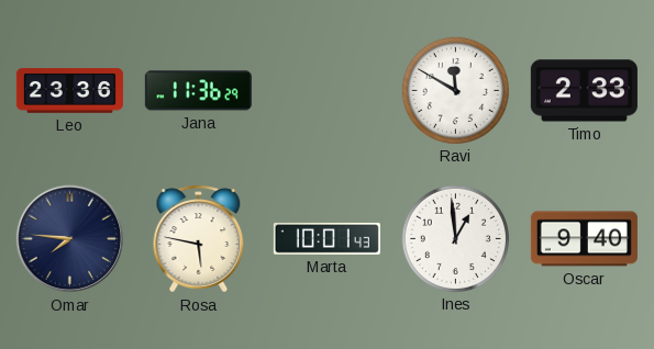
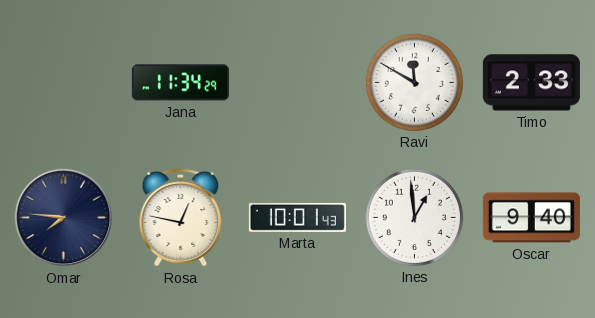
Leo: 23:36 -> none (69, 91)
Jana: 11:36 -> 11:34 (180, 83)
Rosa: 5:47 -> 12:47 (181, 218)
